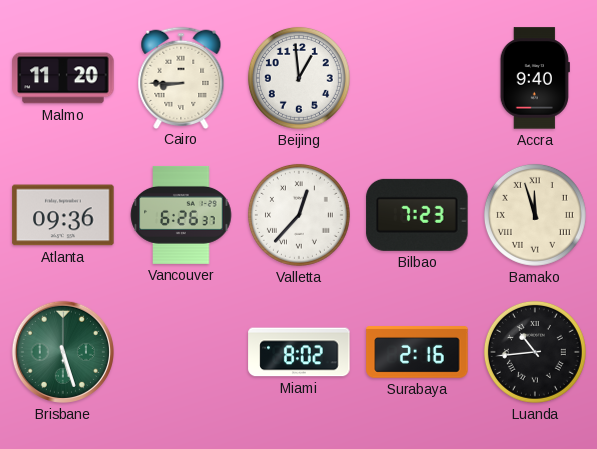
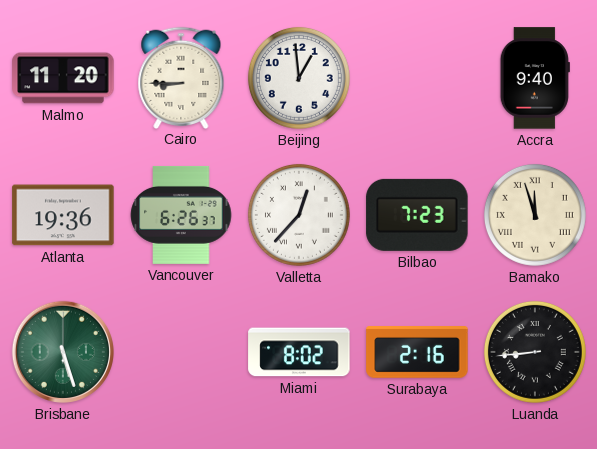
Atlanta: 09:36 -> 19:36 (63, 215)
Luanda: 10:44 -> 8:44 (535, 352)
